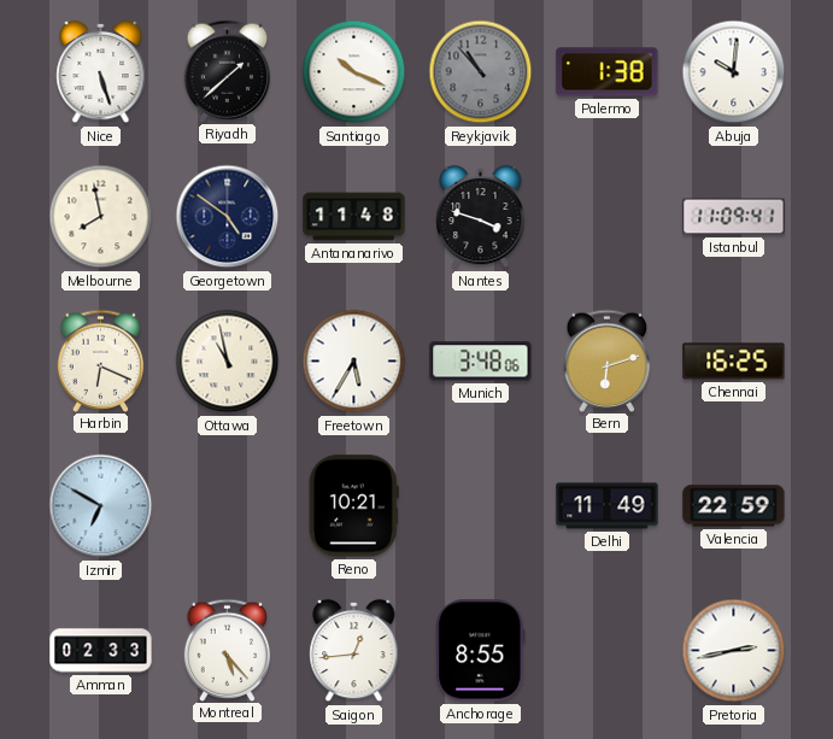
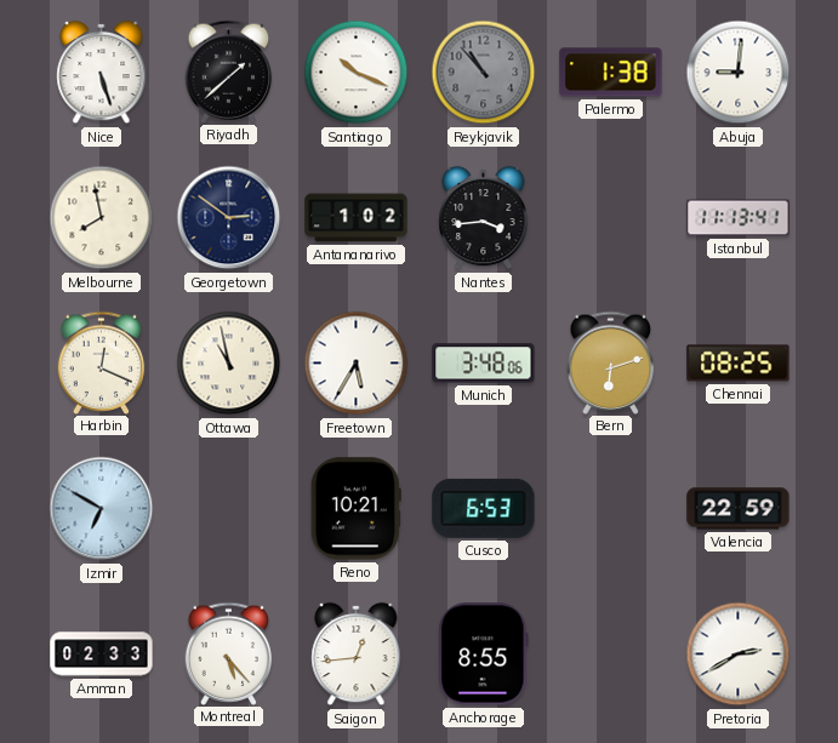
Abuja: 10:01 -> 9:01 (739, 73)
Georgetown: 4:51 -> 2:51 (229, 218)
Antananarivo: 11:48 -> 1:02 (357, 218)
Nantes: 3:48 -> 3:44 (484, 218)
Istanbul: 11:09 -> 11:13 (739, 218)
Harbin: 6:19 -> 12:19 (102, 362)
Chennai: 16:25 -> 08:25 (739, 364)
Cusco: none -> 6:53 (484, 508)
Delhi: 11:49 -> none (608, 506)
Pretoria: 2:43 -> 2:40 (739, 655)
